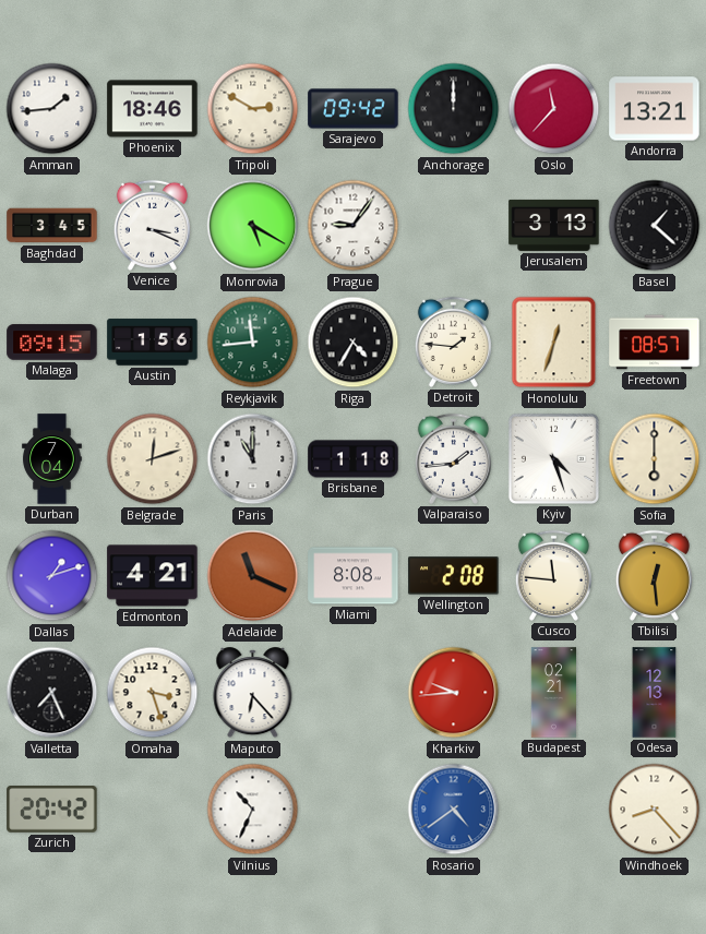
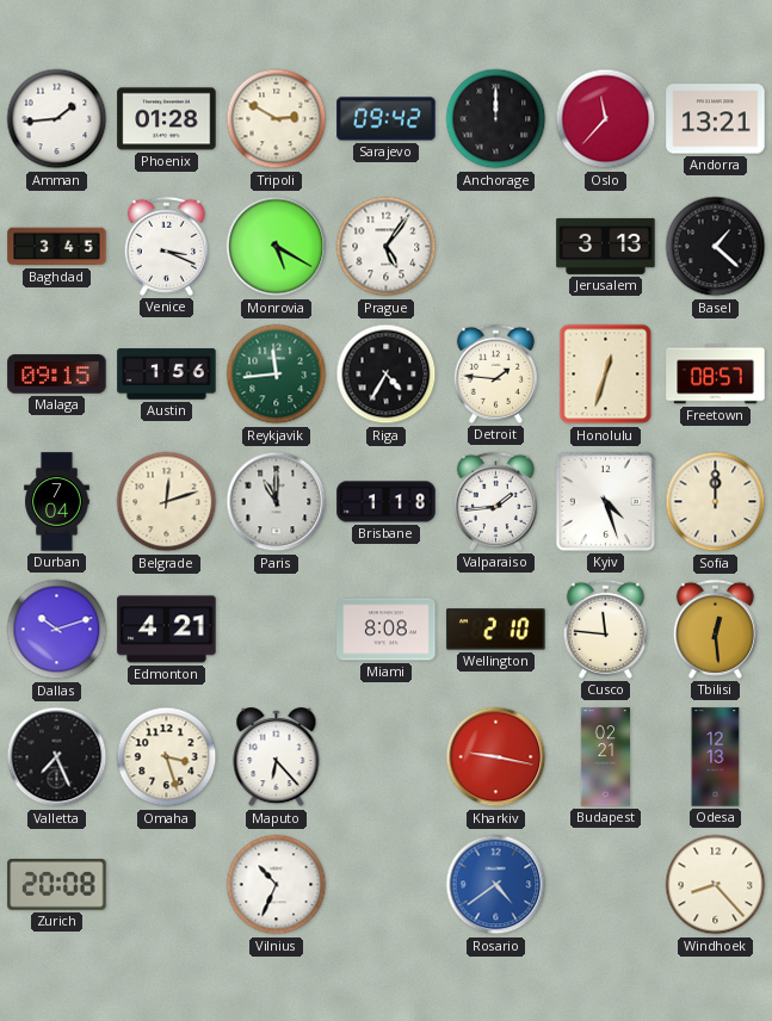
Phoenix: 18:46 -> 01:28 (167, 119)
Prague: 9:06 -> 5:06 (387, 247)
Sofia: 6:00 -> 12:00 (716, 502)
Dallas: 1:12 -> 10:12 (57, 630)
Adelaide: 11:19 -> none (253, 576)
Wellington: 2:08 -> 2:10 (496, 630)
Kharkiv: 9:44 -> 9:17 (496, 757)
Zurich: 20:42 -> 20:08 (57, 885)
